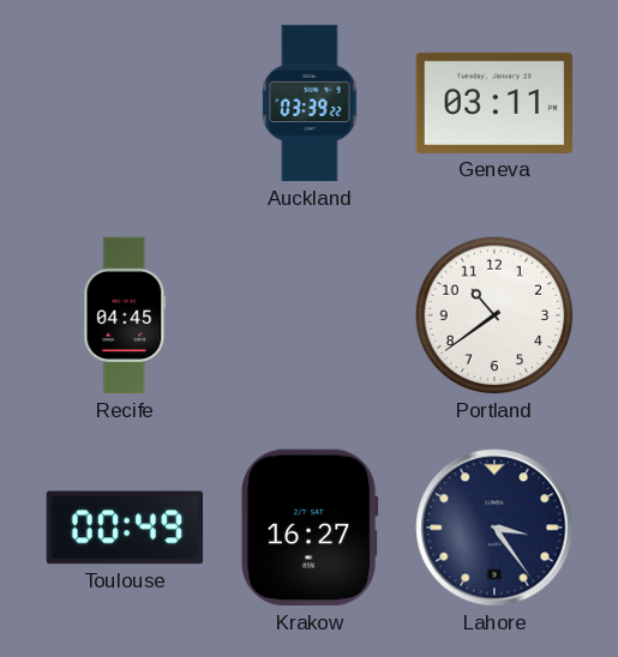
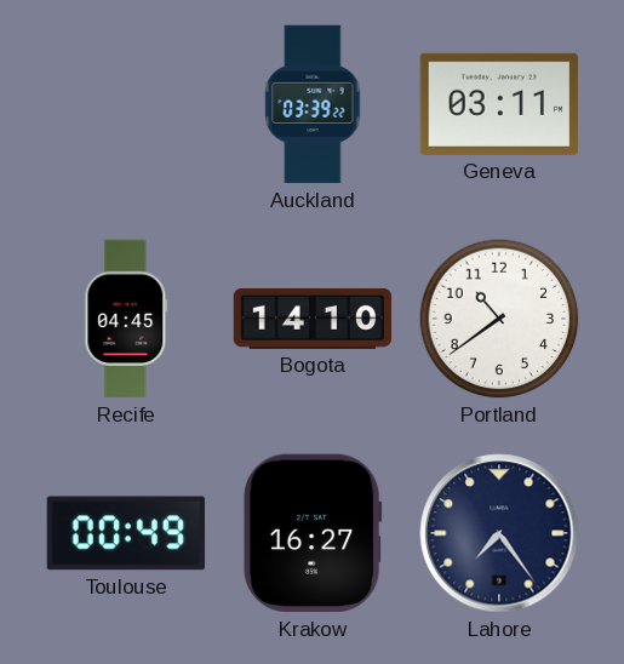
Bogota: none -> 14:10 (313, 319)
Lahore: 3:24 -> 7:24 (499, 533)
